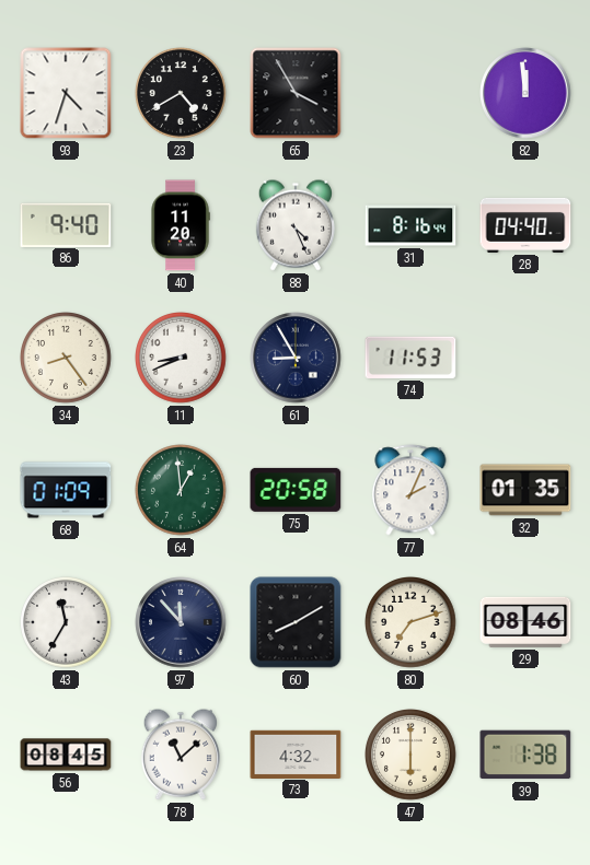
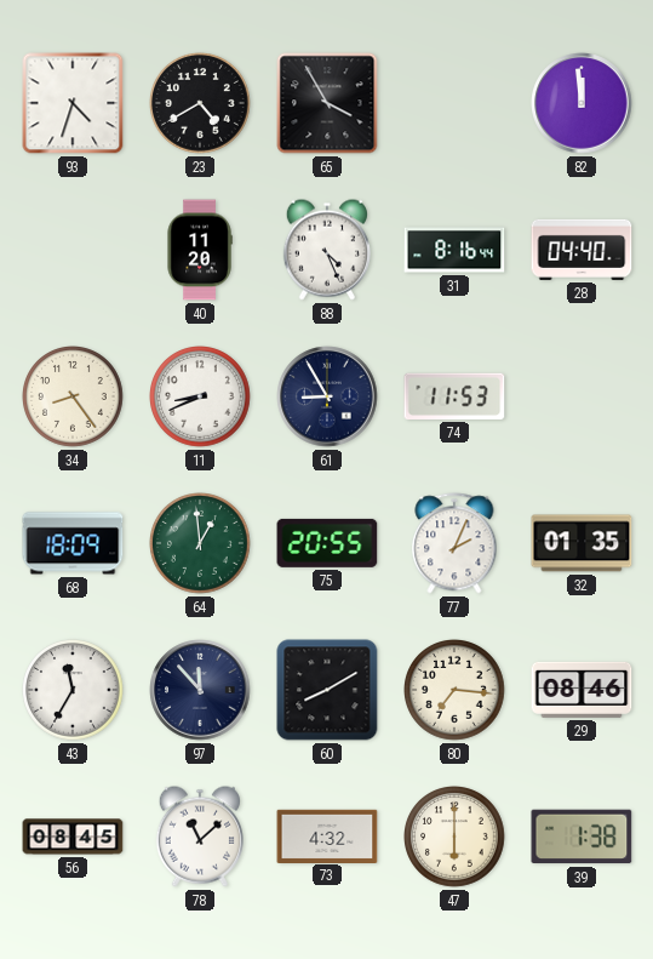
86: 9:40 -> none (66, 224)
68: 01:09 -> 18:09 (73, 543)
75: 20:58 -> 20:55 (327, 543)
80: 7:12 -> 7:16 (456, 691)
